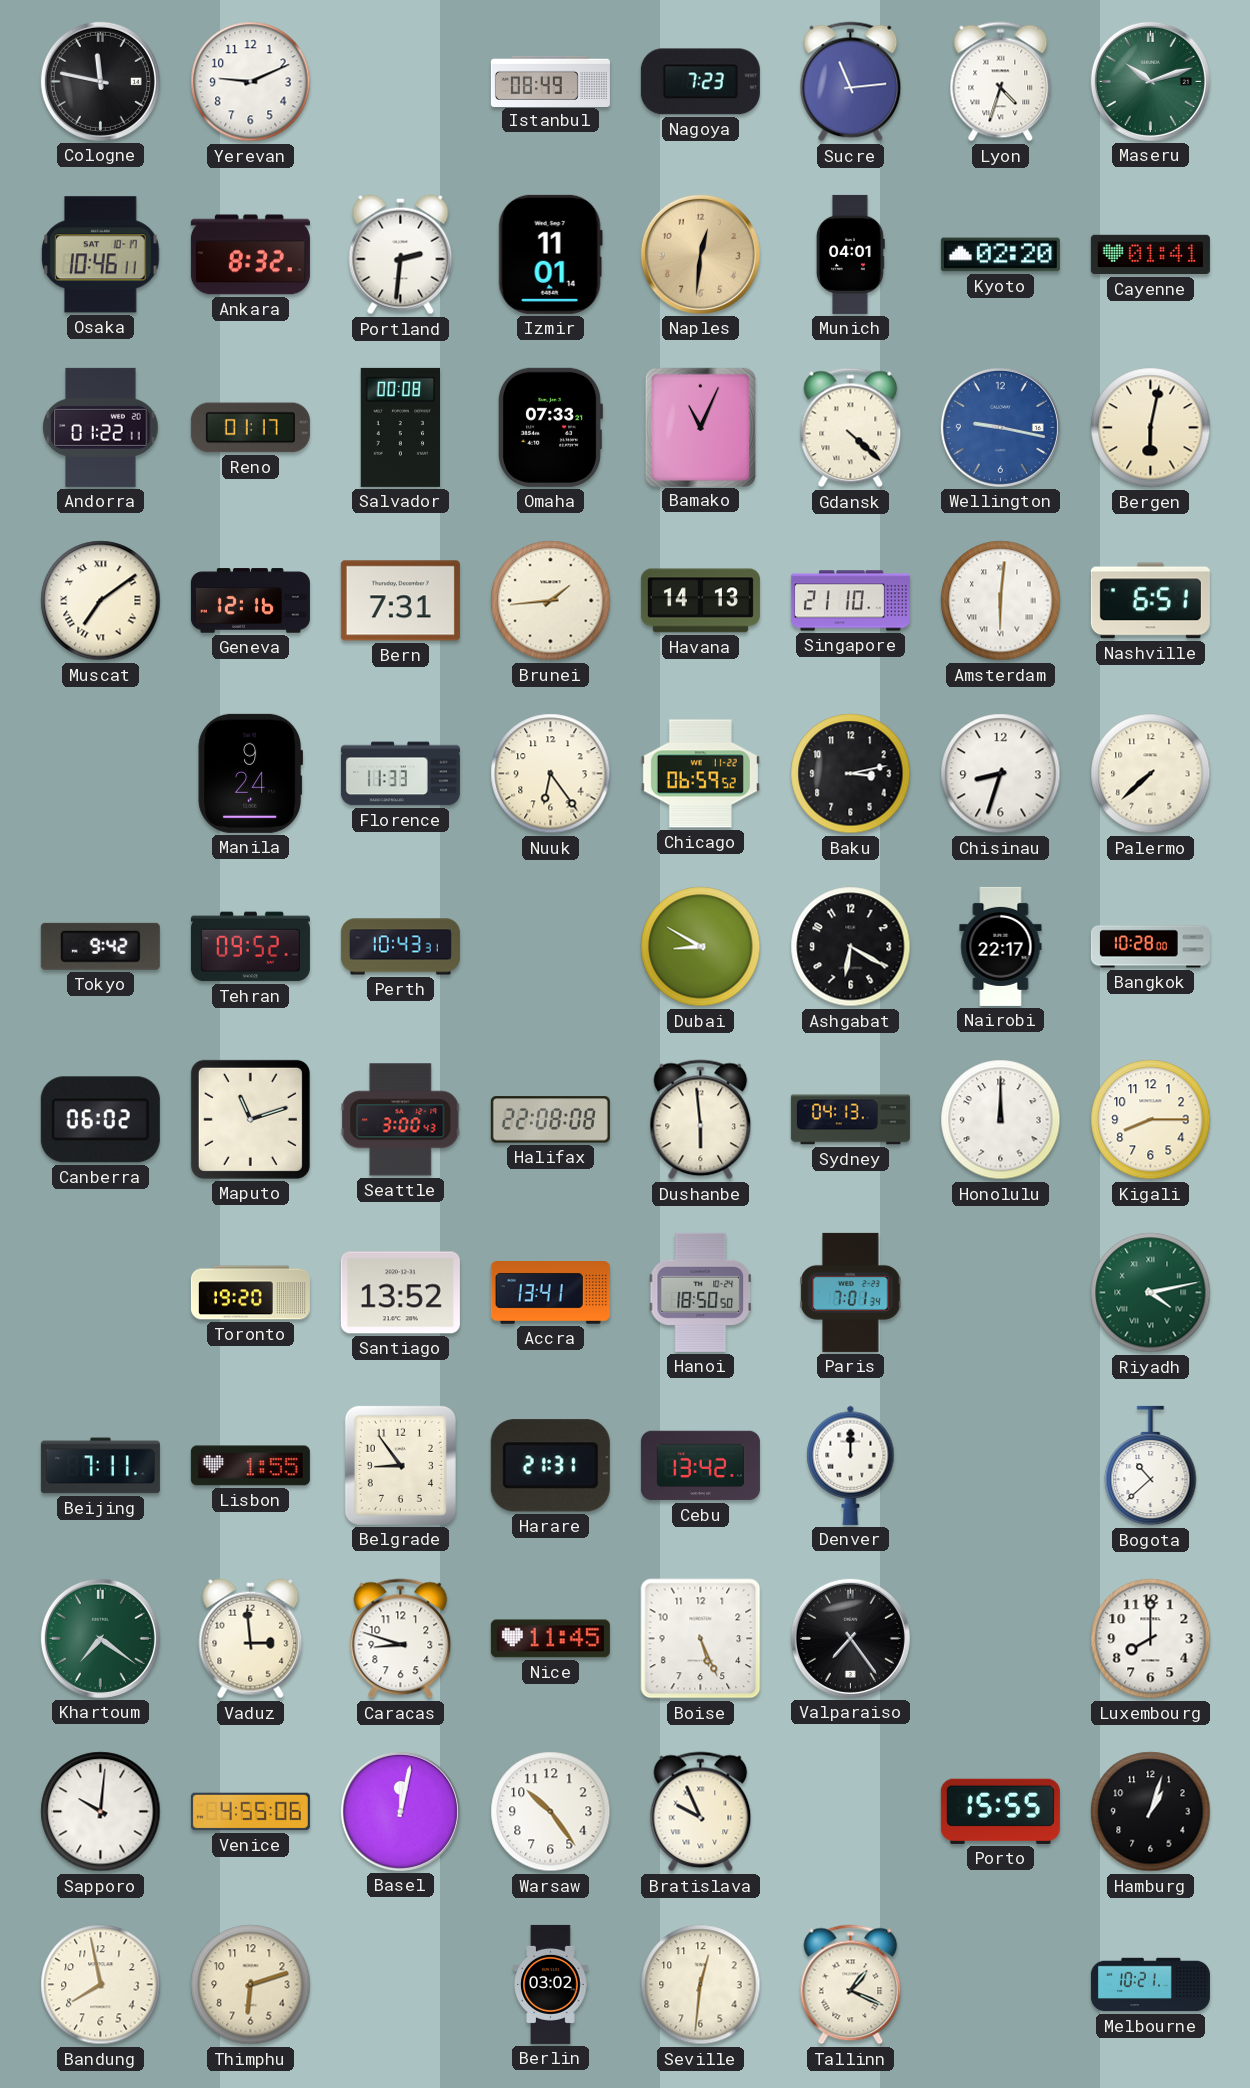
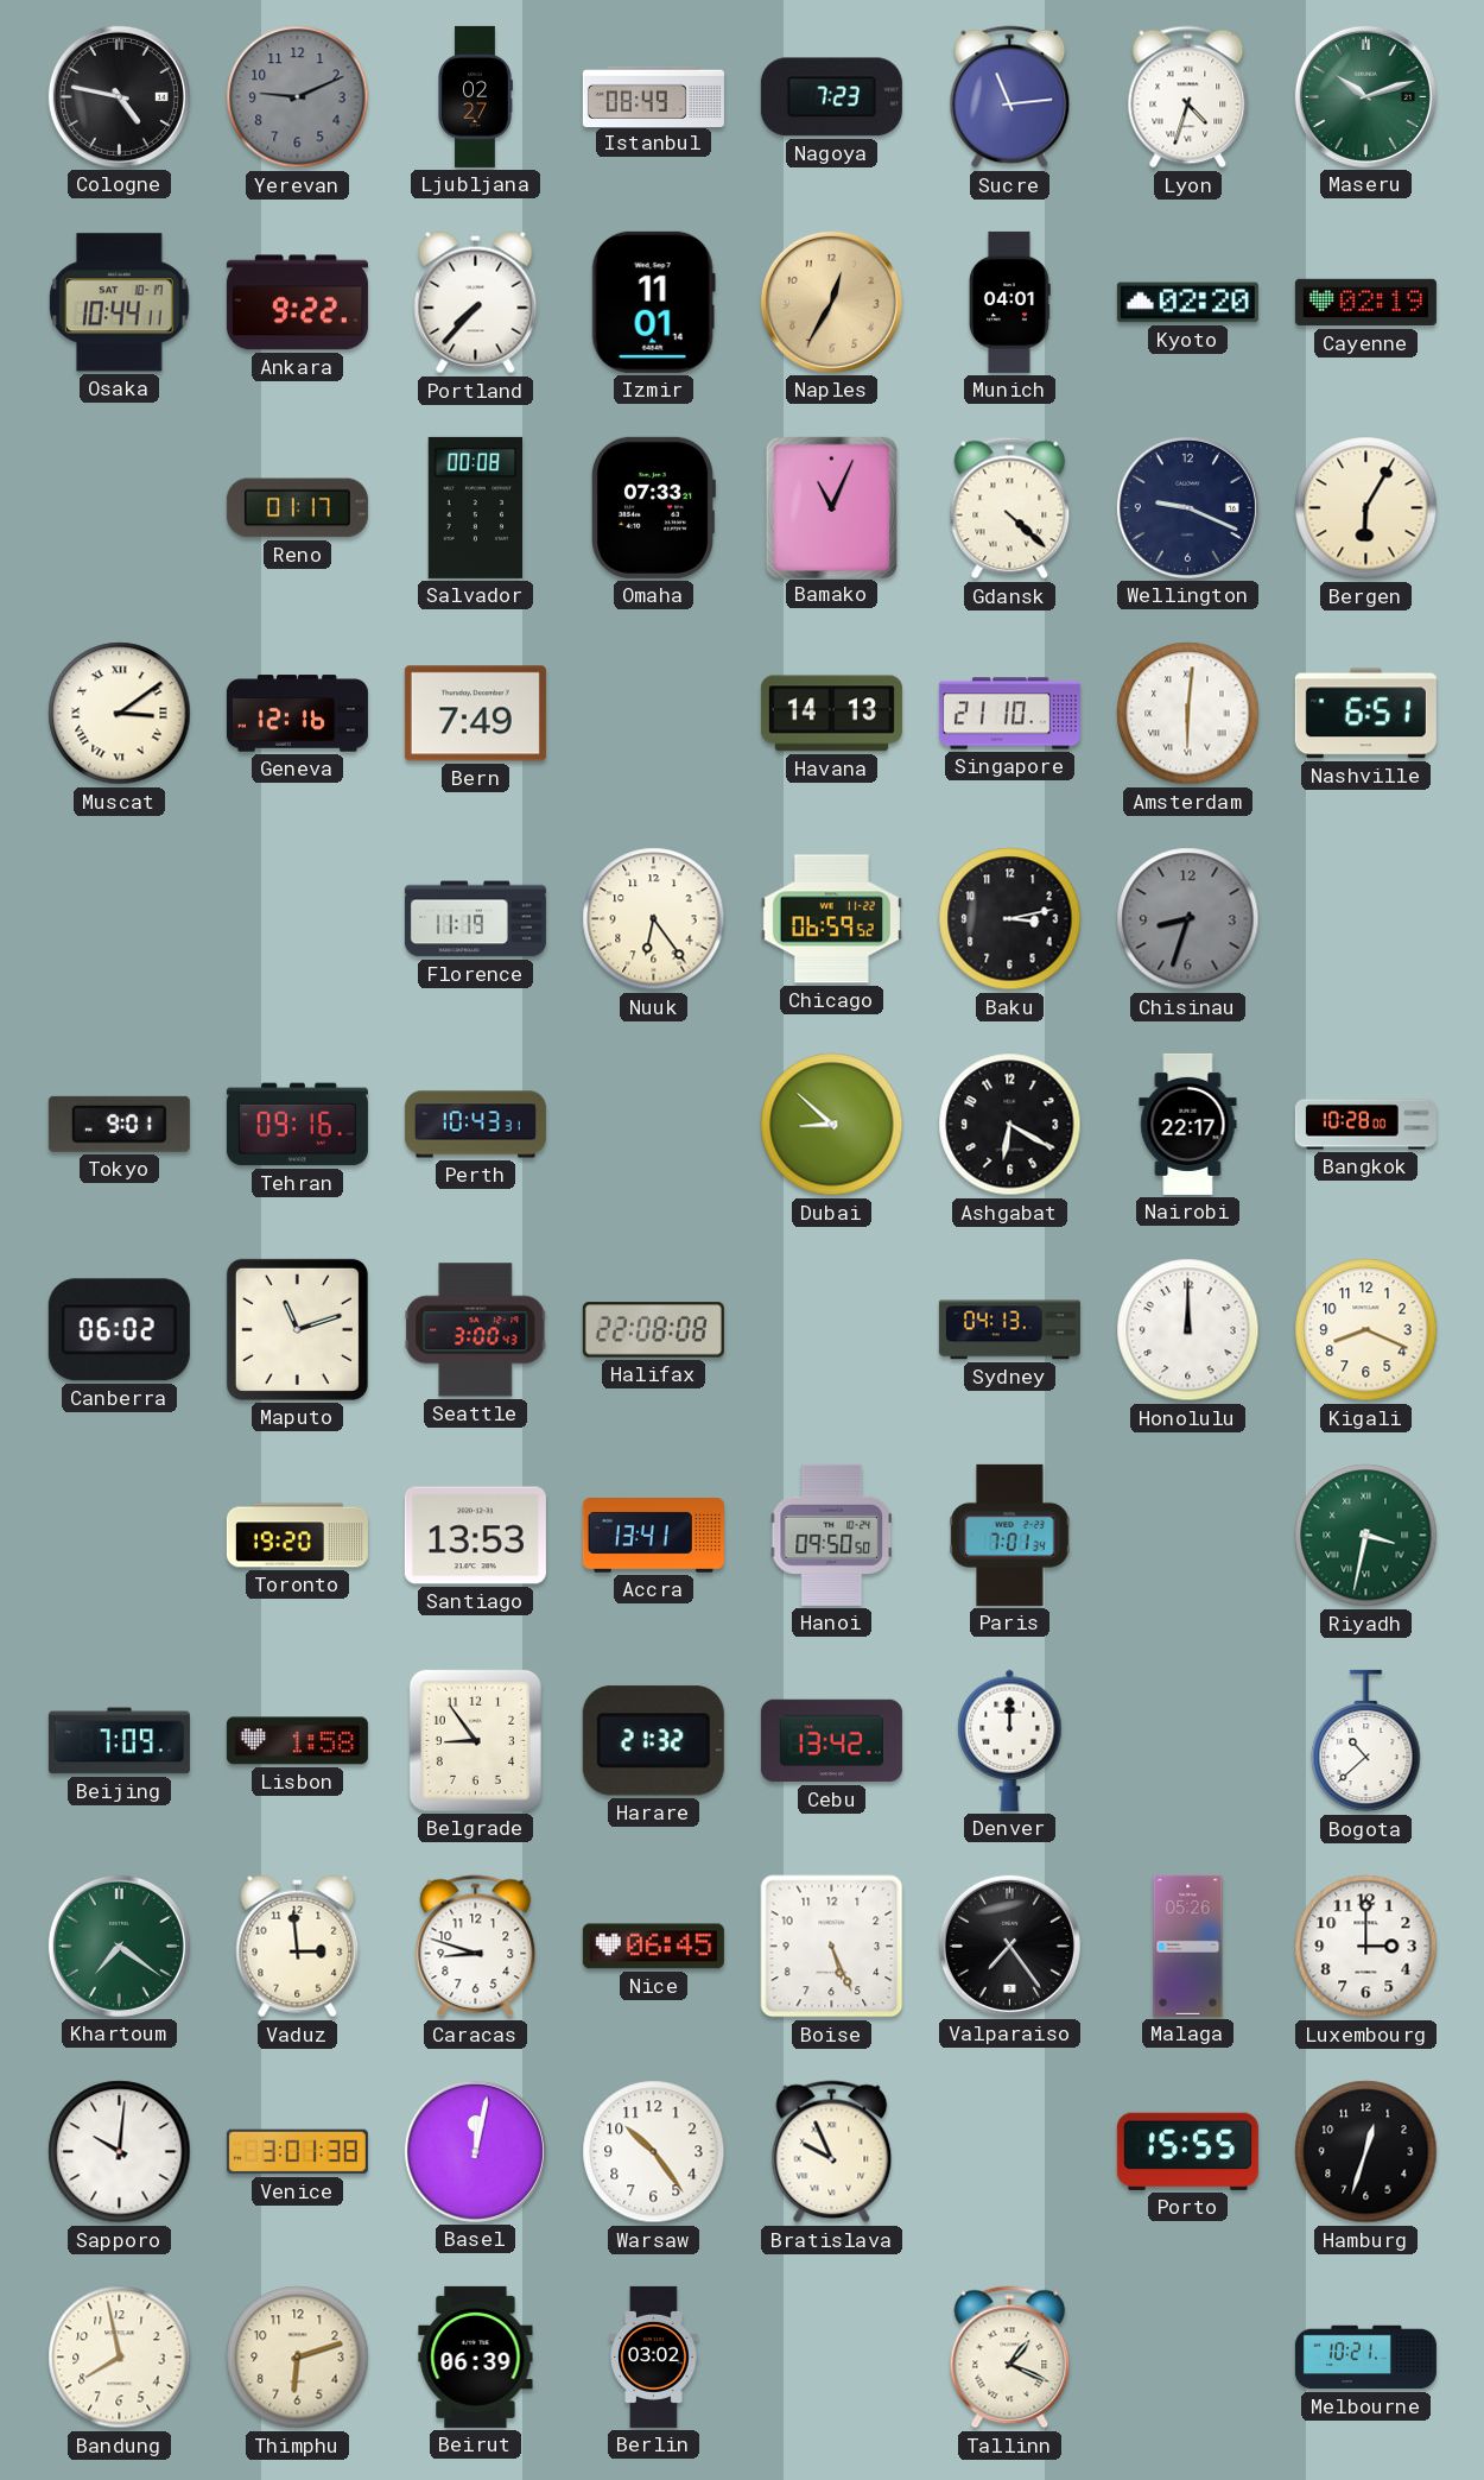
Cologne: 11:47 -> 4:47 (119, 96)
Yerevan dial: white -> grey (298, 97)
Ljubljana: none -> 02:27 (476, 96)
Osaka: 10:46 -> 10:44 (120, 303)
Ankara: 8:32 -> 9:22 (297, 303)
Portland: 2:31 -> 7:37 (476, 303)
Naples: 12:31 -> 12:35 (831, 302)
Cayenne: 01:41 -> 02:19 (1365, 303)
Andorra: 01:22 -> none (101, 427)
Wellington: 9:17 -> 9:19 (1187, 507)
Wellington dial: blue -> navy (1187, 507)
Bergen: 6:02 -> 6:05 (1366, 508)
Muscat: 7:09 -> 3:09 (120, 714)
Bern: 7:31 -> 7:49 (475, 714)
Brunei: 1:44 -> none (551, 601)
Manila: 9:24 -> none (250, 773)
Florence: 11:33 -> 11:19 (475, 919)
Chisinau dial: white -> grey (1188, 919)
Palermo: 7:38 -> none (1151, 774)
Tokyo: 9:42 -> 9:01 (119, 1124)
Tehran: 09:52 -> 09:16 (297, 1125)
Dubai: 8:50 -> 8:52 (832, 1125)
Dushanbe: 5:59 -> none (701, 1120)
Kigali: 8:15 -> 8:19 (1366, 1330)
Santiago: 13:52 -> 13:53 (475, 1536)
Hanoi: 18:50 -> 09:50 (832, 1535)
Riyadh: 4:13 -> 3:32 (1366, 1536)
Beijing: 7:11 -> 7:09 (119, 1741)
Lisbon: 1:55 -> 1:58 (297, 1741)
Harare: 21:31 -> 21:32 (653, 1741)
Nice: 11:45 -> 06:45 (653, 1947)
Malaga: none -> 05:26 (1188, 1946)
Luxembourg: 8:00 -> 3:00 (1366, 1947)
Venice: 4:55 -> 3:01 (297, 2152)
Hamburg: 1:03 -> 12:33 (1366, 2152)
Beirut: none -> 06:39 (476, 2356)
Seville: 12:31 -> none (701, 1985)
